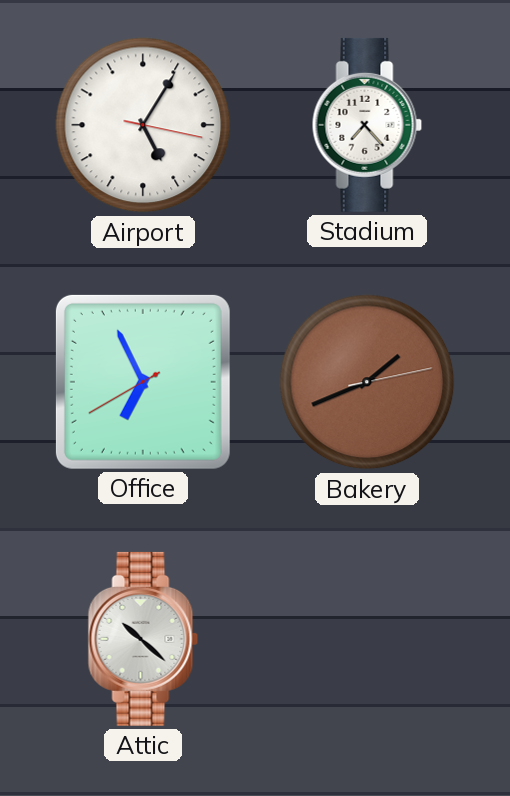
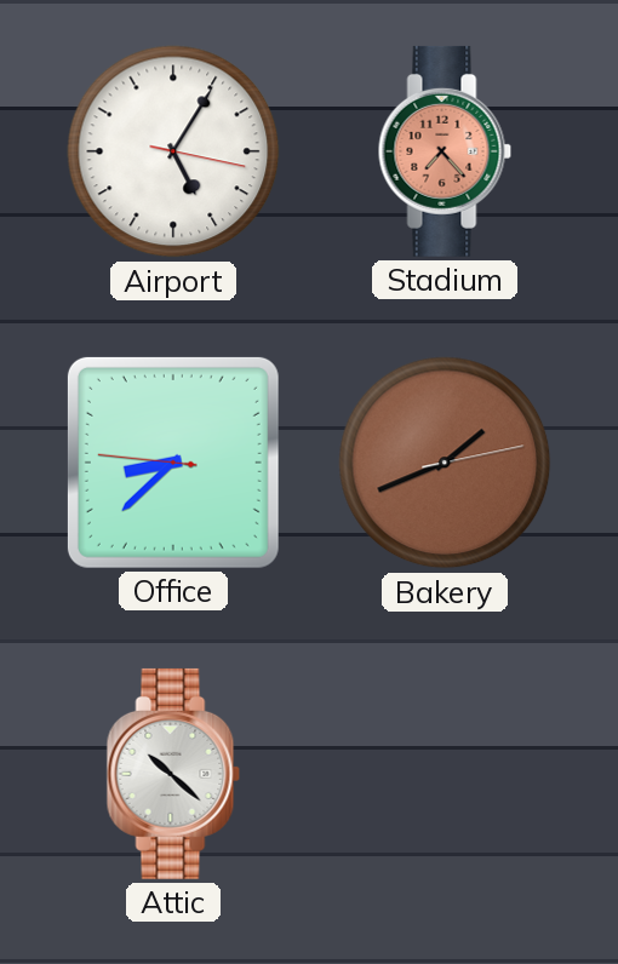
Stadium dial: white -> salmon (445, 151)
Office: 6:55 -> 8:37 (173, 463)
